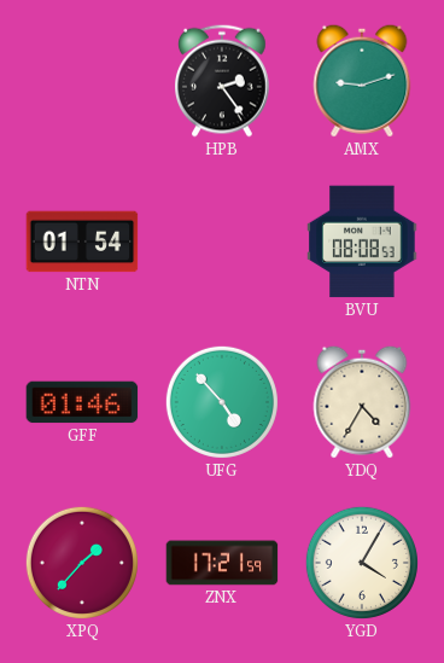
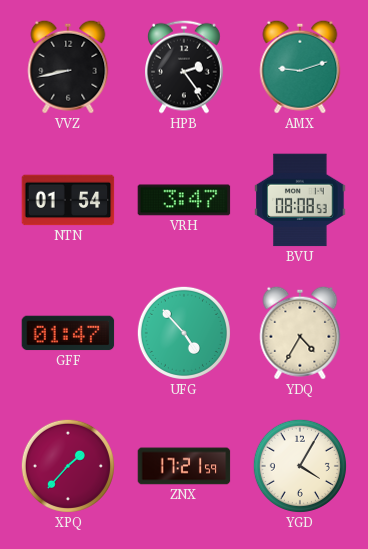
VVZ: none -> 8:43 (68, 67)
VRH: none -> 3:47 (184, 200)
GFF: 01:46 -> 01:47 (68, 333)
